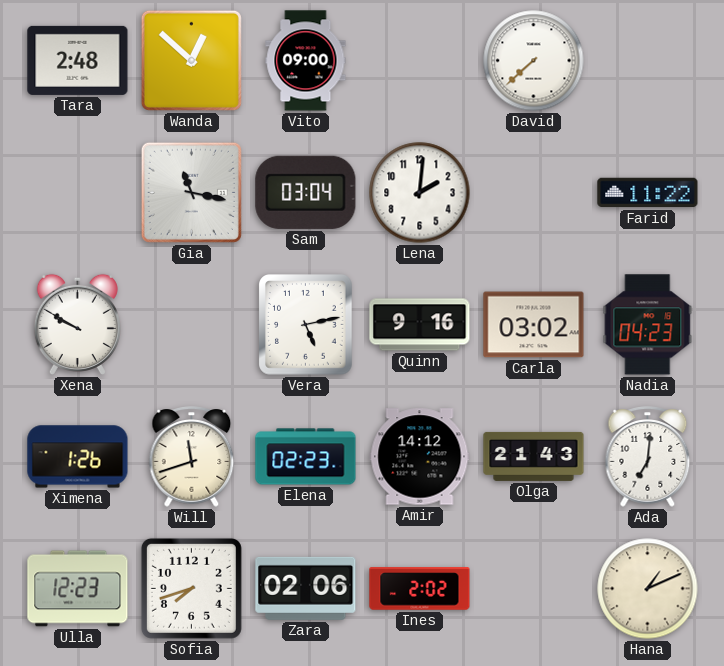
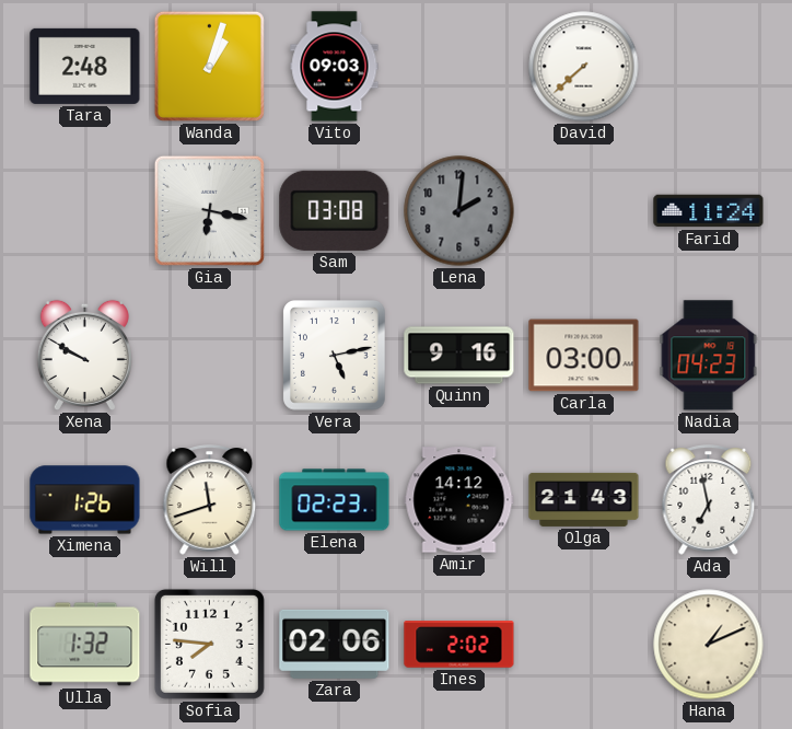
Wanda: 12:52 -> 1:03 (209, 66)
Vito: 09:00 -> 09:03 (335, 67)
Gia: 11:17 -> 6:17 (209, 210)
Sam: 03:04 -> 03:08 (335, 210)
Lena dial: white -> grey (459, 211)
Farid: 11:22 -> 11:24 (709, 211)
Carla: 03:02 -> 03:00 (584, 356)
Ada: 7:01 -> 6:58 (709, 500)
Ulla: 12:23 -> 1:32 (85, 645)
Sofia: 7:42 -> 7:46 (209, 644)
